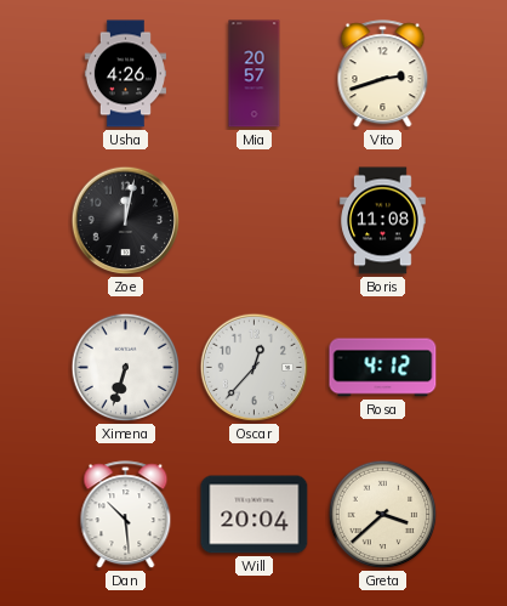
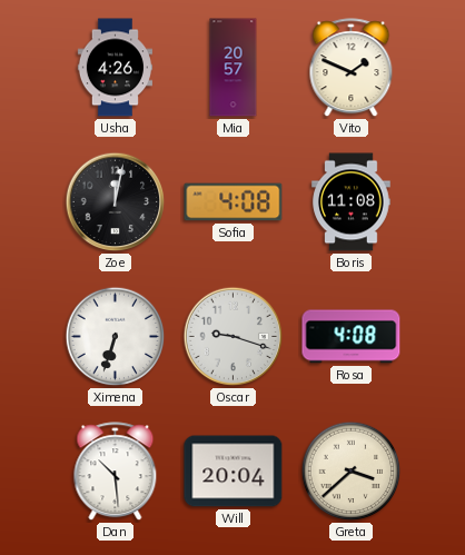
Vito: 2:42 -> 1:49 (352, 68)
Sofia: none -> 4:08 (234, 202)
Oscar: 12:37 -> 9:18 (234, 337)
Rosa: 4:12 -> 4:08 (352, 337)
